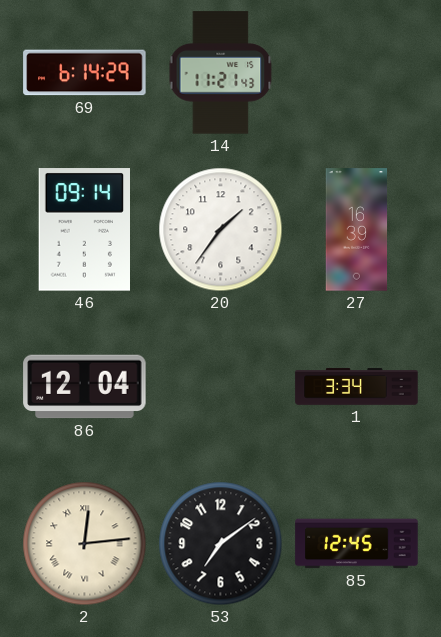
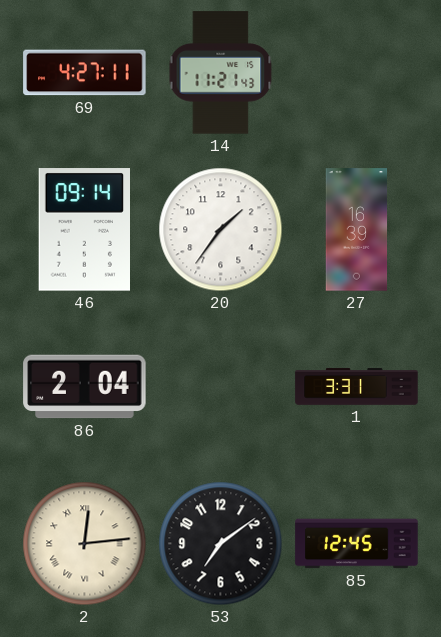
69: 6:14 -> 4:27 (85, 73)
86: 12:04 -> 2:04 (85, 387)
1: 3:34 -> 3:31 (357, 387)
